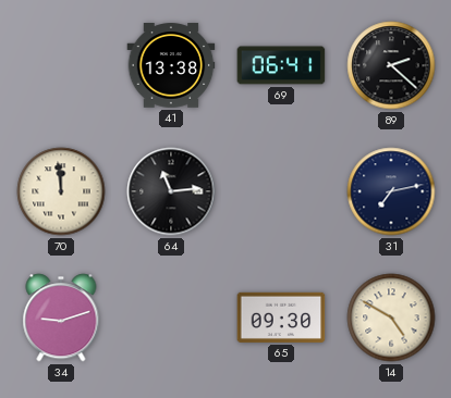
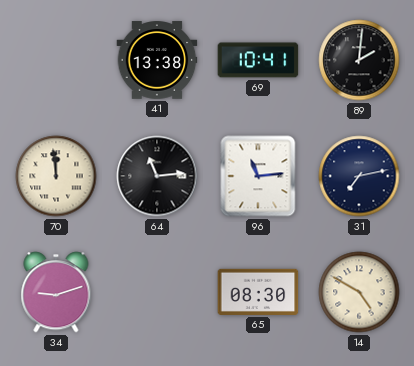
69: 06:41 -> 10:41 (258, 60)
89: 2:22 -> 2:01 (359, 60)
96: none -> 11:14 (258, 176)
65: 09:30 -> 08:30 (258, 292)
